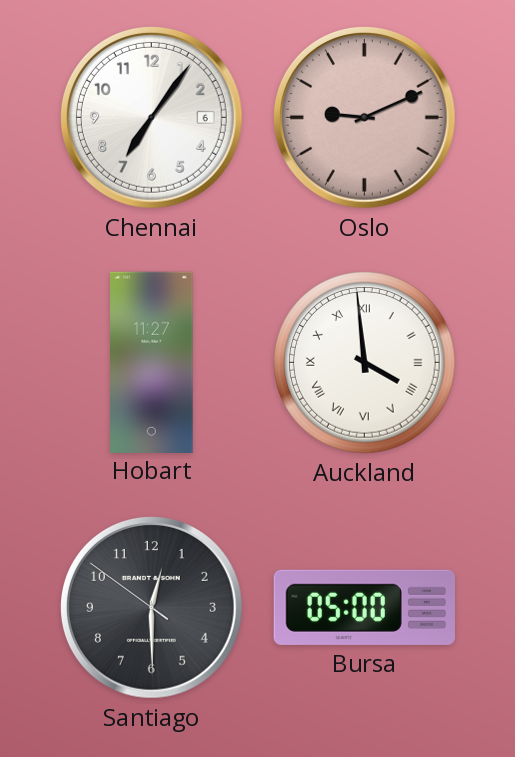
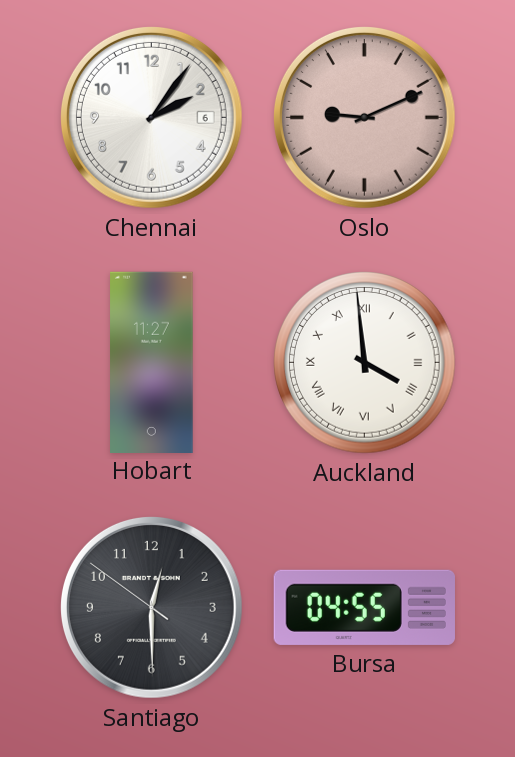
Chennai: 7:06 -> 2:06 (151, 117)
Bursa: 05:00 -> 04:55 (364, 607)
